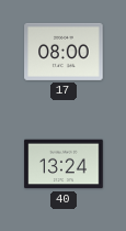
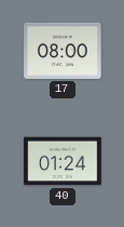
40: 13:24 -> 01:24 (63, 161)
